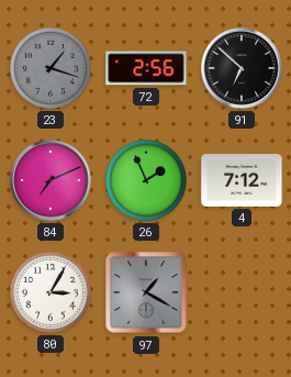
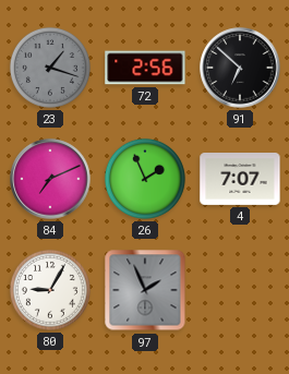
4: 7:12 -> 7:07 (240, 180)
80: 3:05 -> 9:05 (50, 290)
97: 1:20 -> 1:56 (145, 290)
